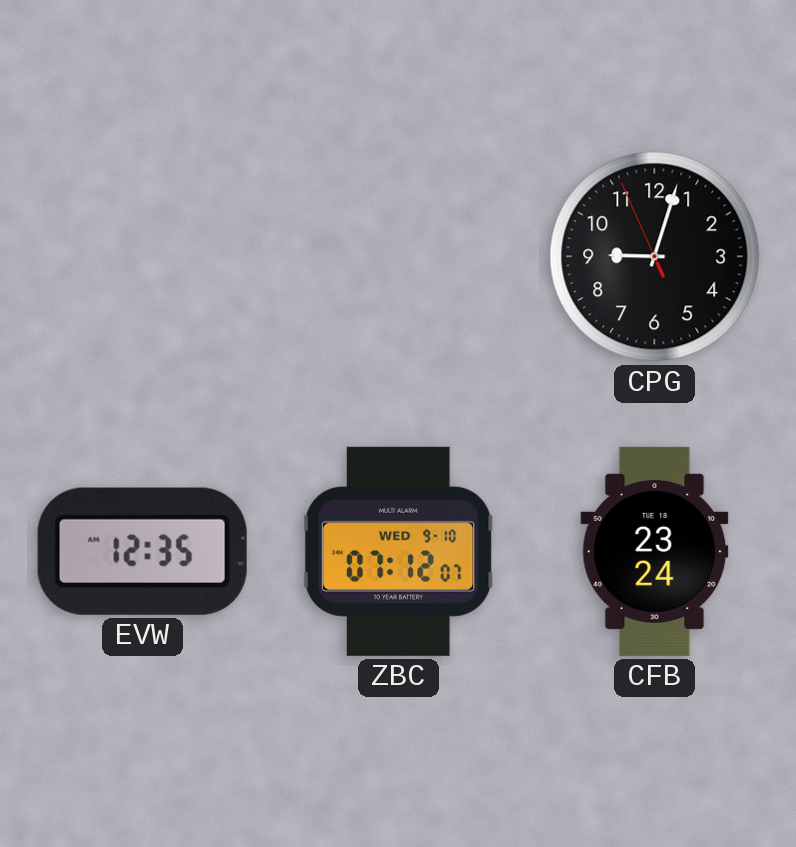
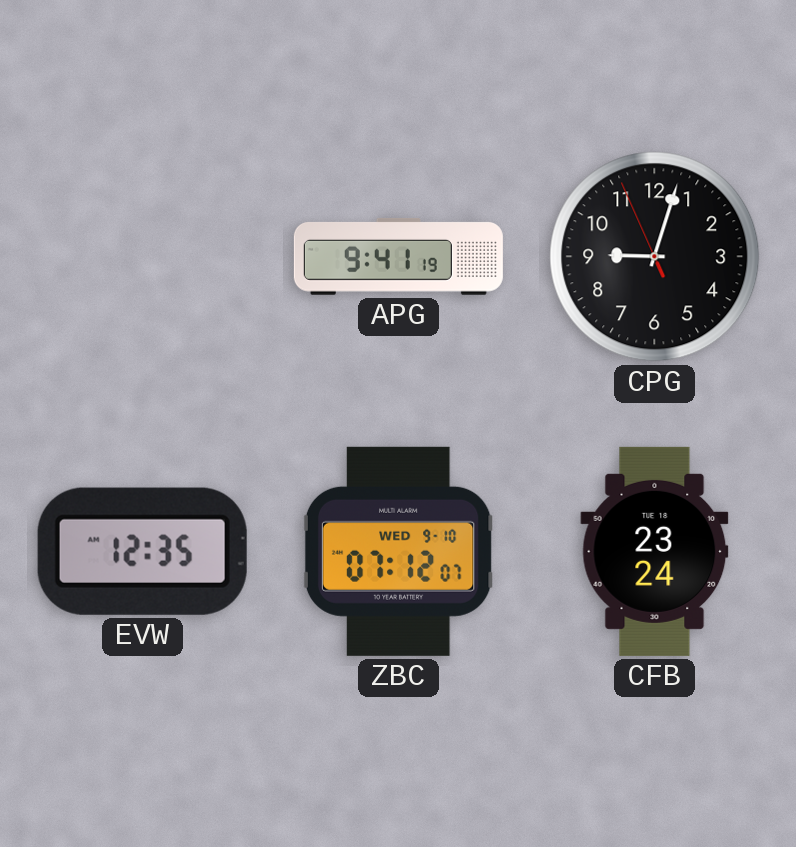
APG: none -> 9:41 (398, 257)
